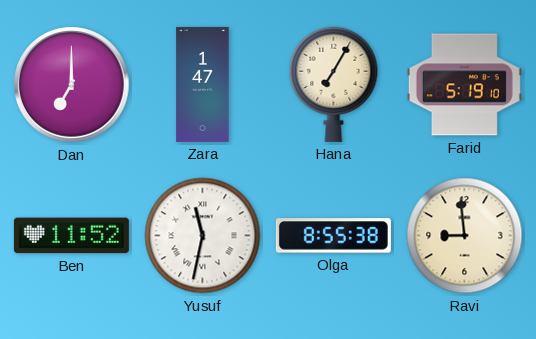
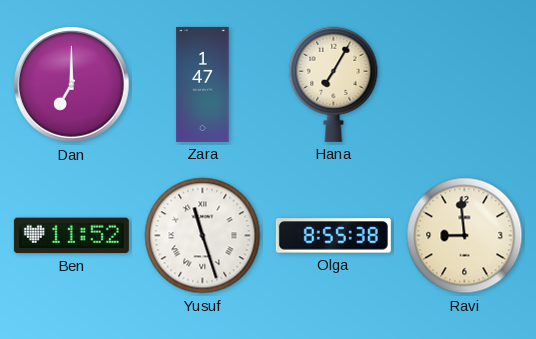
Farid: 5:19 -> none (464, 85)
Yusuf: 11:32 -> 11:27 (203, 236)
